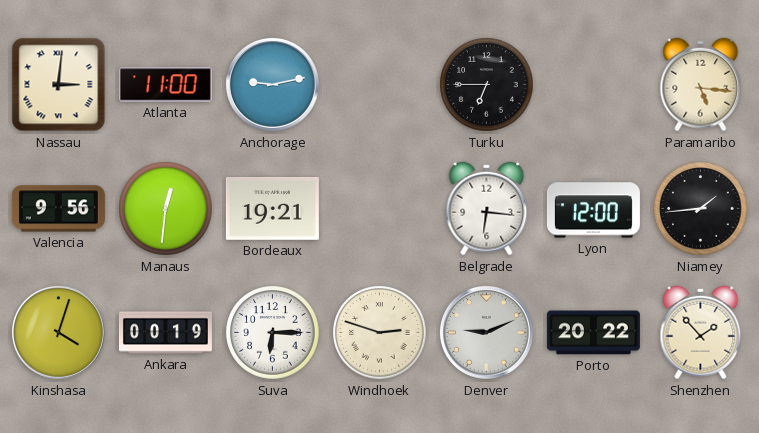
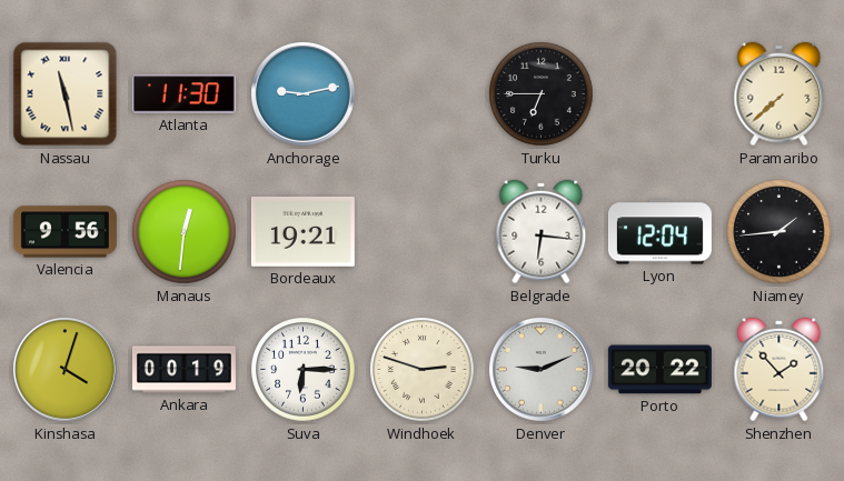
Nassau: 3:01 -> 11:28 (66, 94)
Atlanta: 11:00 -> 11:30 (183, 94)
Paramaribo: 5:16 -> 7:38 (780, 94)
Lyon: 12:00 -> 12:04 (659, 232)
